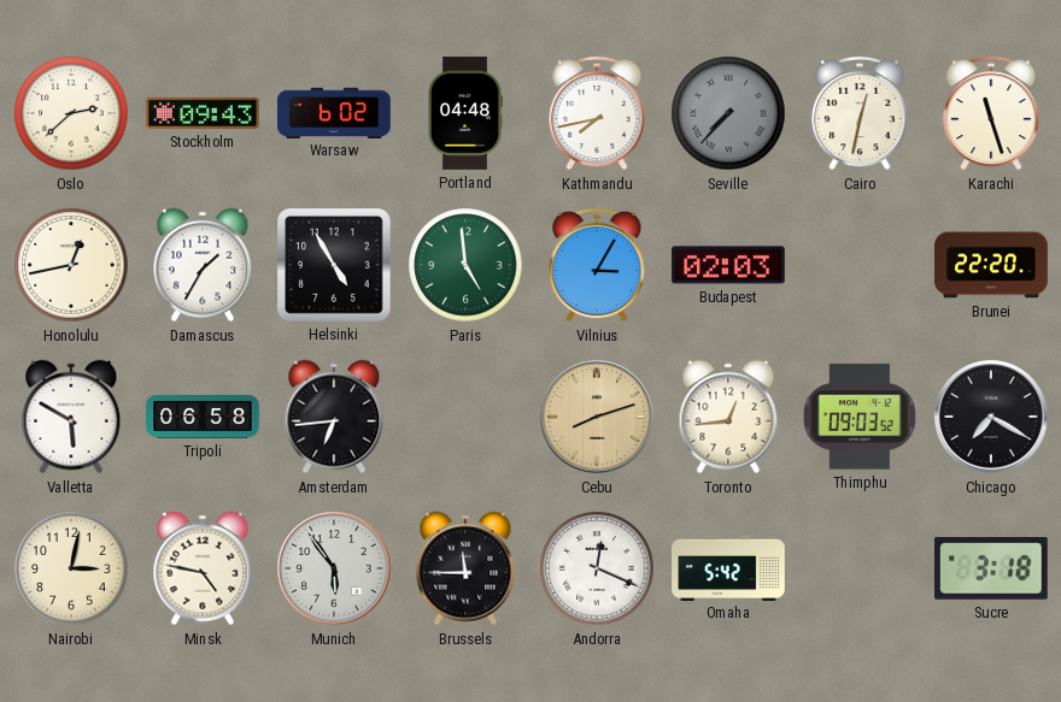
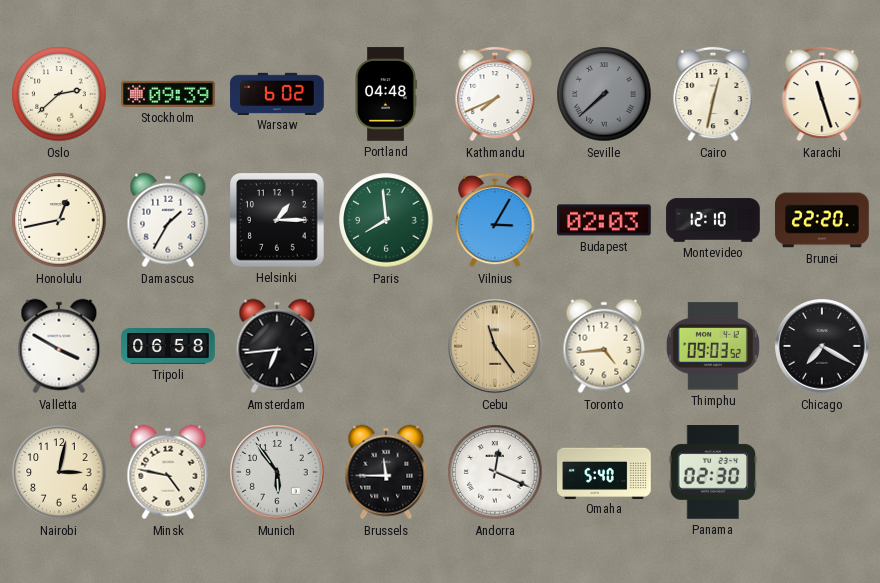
Stockholm: 09:43 -> 09:39 (168, 94)
Kathmandu: 7:43 -> 7:41 (495, 94)
Seville: 7:37 -> 7:38 (604, 94)
Helsinki: 4:55 -> 1:15 (278, 221)
Paris: 4:59 -> 7:59 (386, 220)
Montevideo: none -> 12:10 (713, 220)
Valletta: 5:50 -> 3:50 (59, 346)
Cebu: 8:12 -> 11:24 (495, 346)
Toronto: 12:44 -> 4:44 (604, 346)
Omaha: 5:42 -> 5:40 (604, 471)
Panama: none -> 02:30 (713, 472)
Sucre: 3:18 -> none (992, 570)
